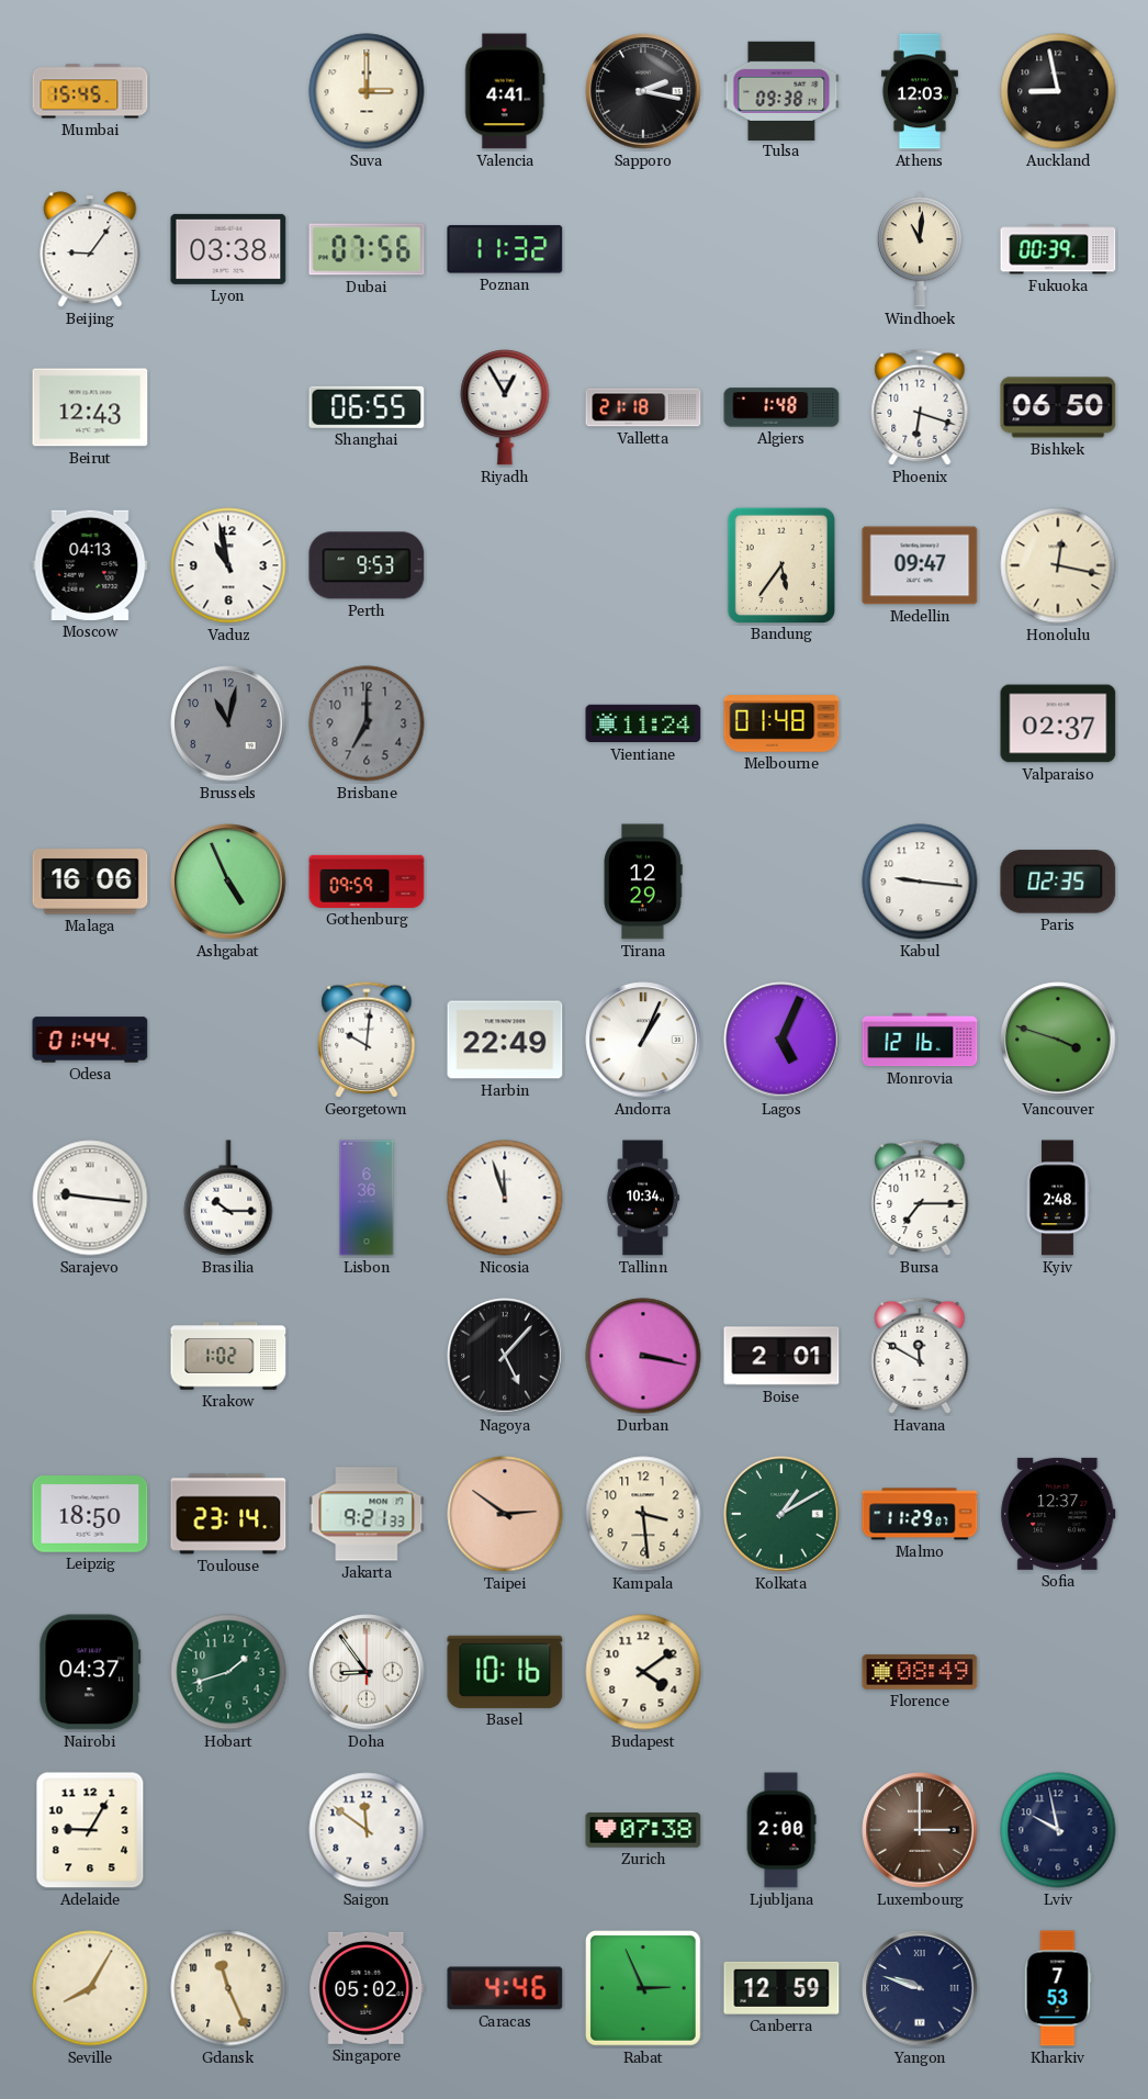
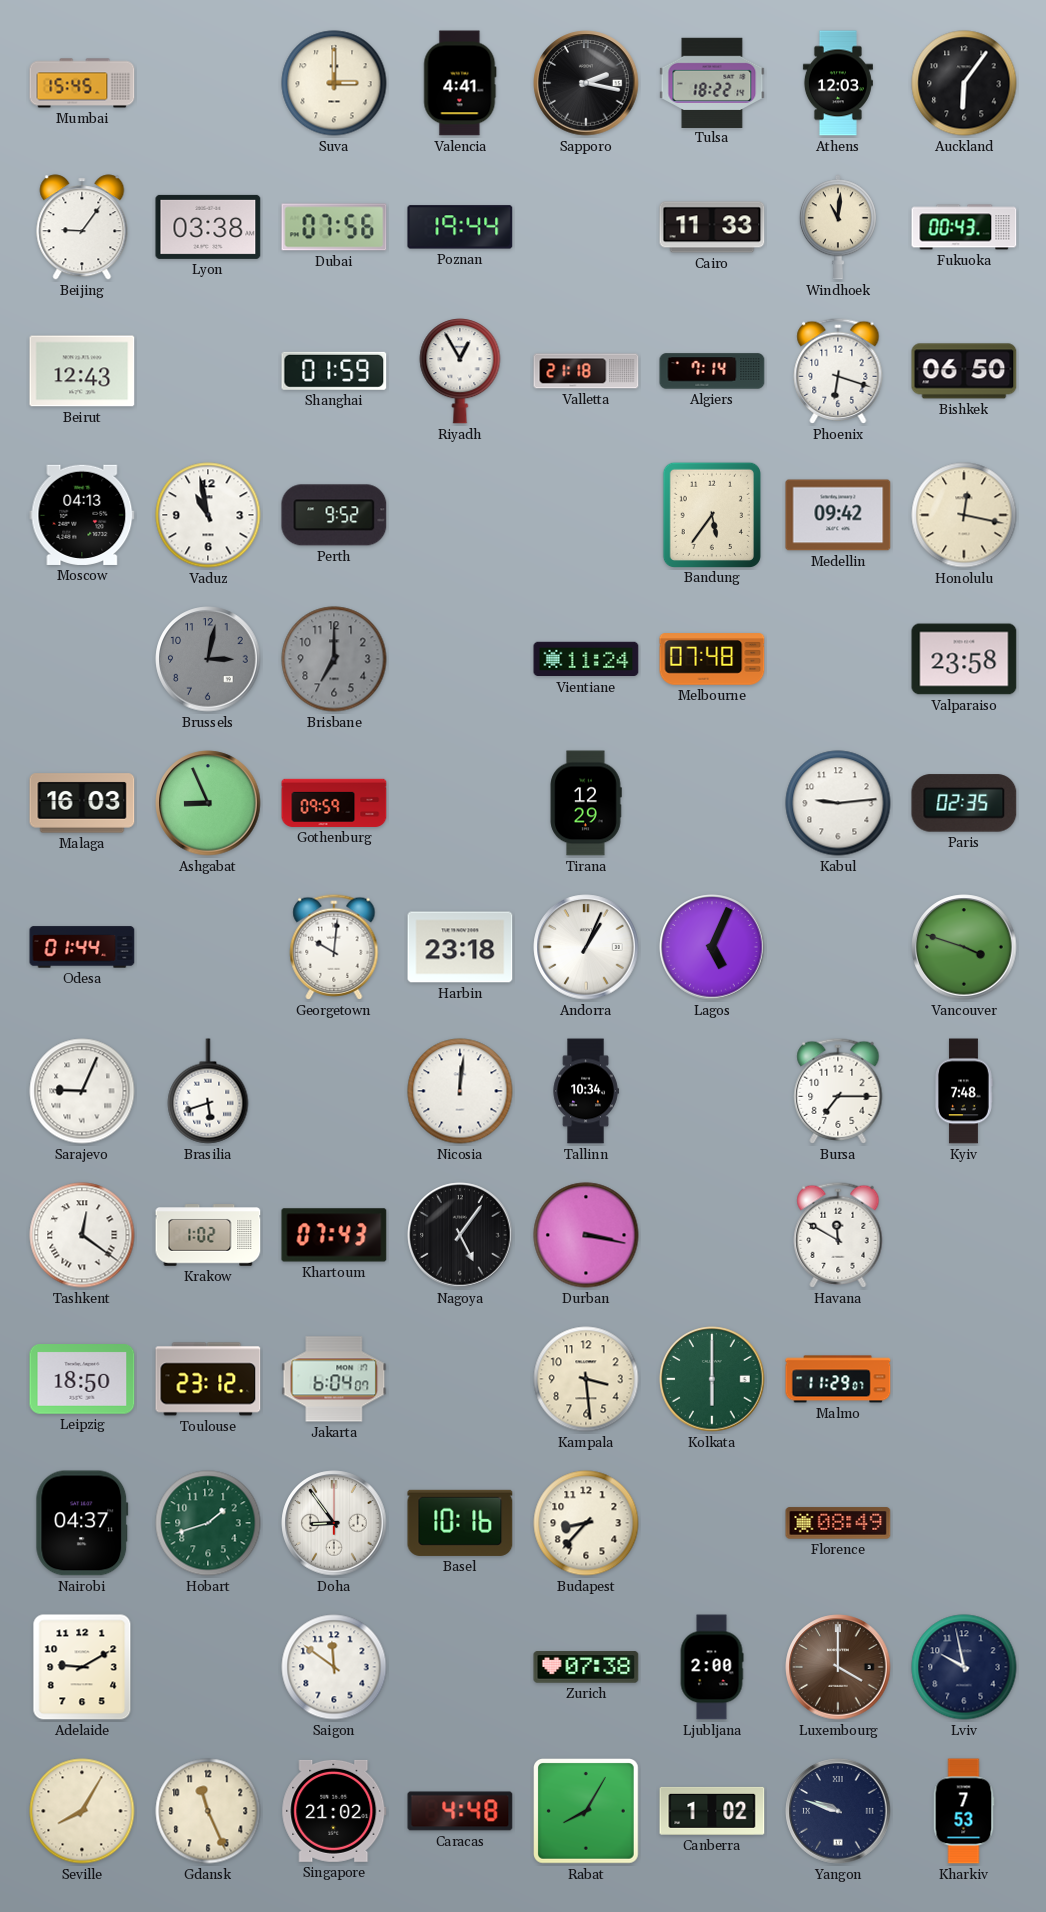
Tulsa: 09:38 -> 18:22 (712, 82)
Auckland: 8:58 -> 6:06 (964, 83)
Poznan: 11:32 -> 19:44 (460, 227)
Cairo: none -> 11:33 (712, 227)
Fukuoka: 00:39 -> 00:43 (964, 227)
Shanghai: 06:55 -> 01:59 (334, 371)
Algiers: 1:48 -> 7:14 (712, 371)
Perth: 9:53 -> 9:52 (334, 515)
Medellin: 09:47 -> 09:42 (838, 515)
Brussels: 11:02 -> 3:02 (208, 659)
Melbourne: 01:48 -> 07:48 (712, 659)
Valparaiso: 02:37 -> 23:58 (964, 659)
Malaga: 16:06 -> 16:03 (82, 803)
Ashgabat: 4:56 -> 8:56 (208, 803)
Kabul: 9:16 -> 9:14 (838, 803)
Harbin: 22:49 -> 23:18 (460, 947)
Monrovia: 12:16 -> none (920, 1040)
Sarajevo: 9:16 -> 9:04 (82, 1091)
Brasilia: 10:15 -> 5:42 (208, 1091)
Lisbon: 6:36 -> none (367, 1198)
Nicosia: 11:57 -> 12:01 (460, 1091)
Kyiv: 2:48 -> 7:48 (964, 1091)
Tashkent: none -> 12:21 (82, 1235)
Khartoum: none -> 07:43 (334, 1235)
Nagoya: 5:07 -> 5:06 (460, 1235)
Boise: 2:01 -> none (781, 1356)
Toulouse: 23:14 -> 23:12 (208, 1379)
Jakarta: 9:21 -> 6:04 (334, 1379)
Taipei: 2:51 -> none (505, 1514)
Kolkata: 1:10 -> 6:00 (712, 1379)
Sofia: 12:37 -> none (1058, 1514)
Budapest: 4:09 -> 8:37 (586, 1523)
Adelaide: 9:05 -> 9:10 (82, 1667)
Luxembourg: 3:00 -> 4:00 (838, 1667)
Singapore: 05:02 -> 21:02 (334, 1811)
Caracas: 4:46 -> 4:48 (460, 1811)
Rabat: 2:56 -> 8:05 (587, 1812)
Canberra: 12:59 -> 1:02 (712, 1811)
